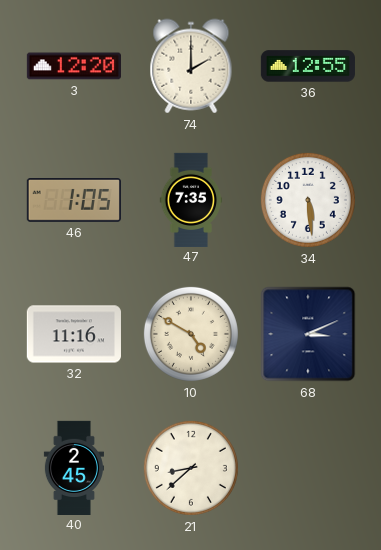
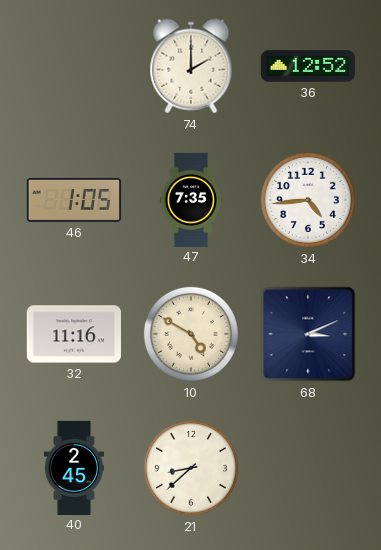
3: 12:20 -> none (74, 66)
36: 12:55 -> 12:52 (308, 66)
34: 5:29 -> 4:44 (308, 200)
